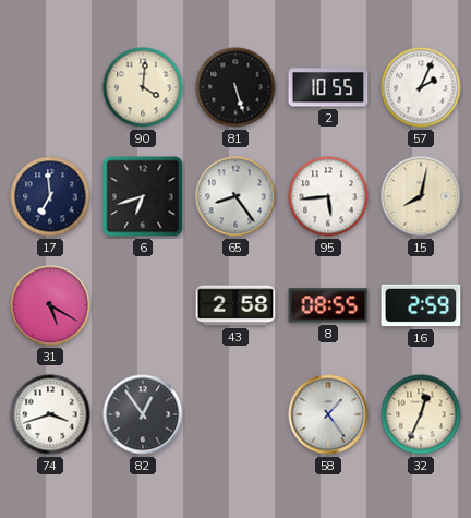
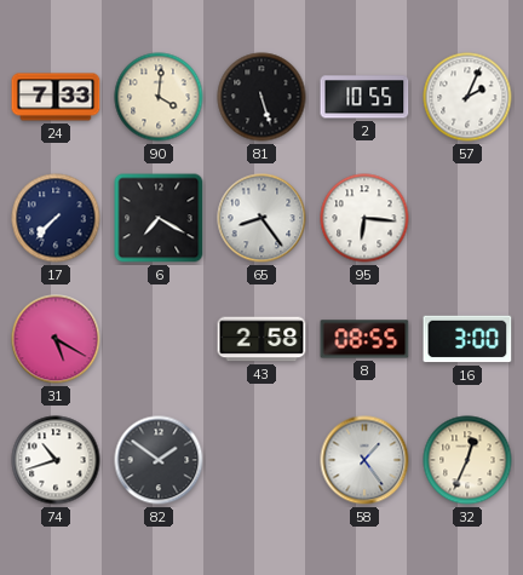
24: none -> 7:33 (56, 97)
17: 6:59 -> 7:37 (56, 218)
6: 6:42 -> 7:20 (159, 218)
95: 5:44 -> 6:16 (364, 218)
15: 8:02 -> none (421, 196)
16: 2:59 -> 3:00 (467, 339)
74: 3:42 -> 10:42 (56, 460)
82: 12:54 -> 1:51 (159, 460)
